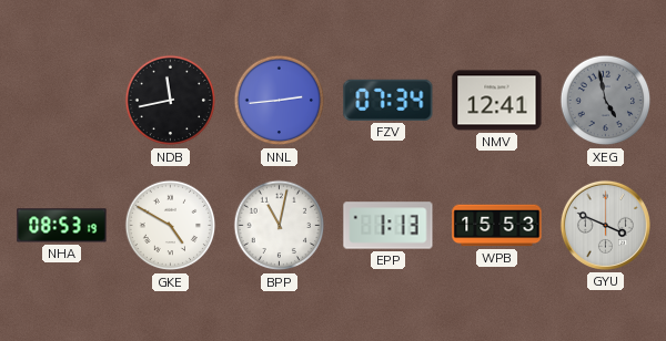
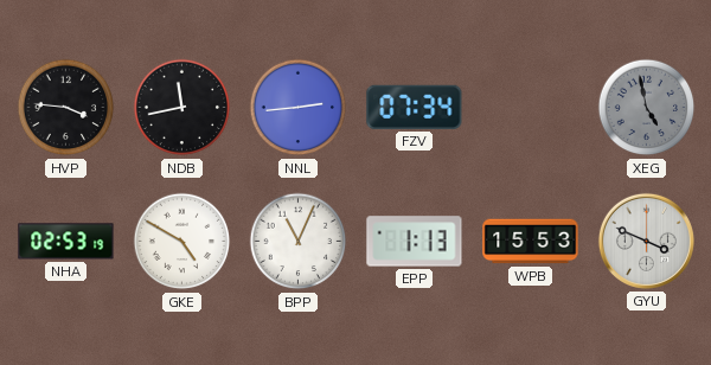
HVP: none -> 3:46 (66, 108)
NMV: 12:41 -> none (497, 101)
NHA: 08:53 -> 02:53 (66, 242)
BPP: 11:02 -> 11:04 (299, 242)
